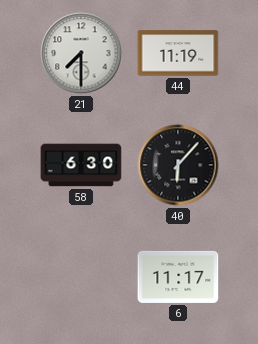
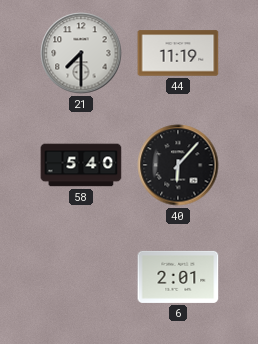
58: 6:30 -> 5:40 (81, 165)
6: 11:17 -> 2:01 (178, 277)
